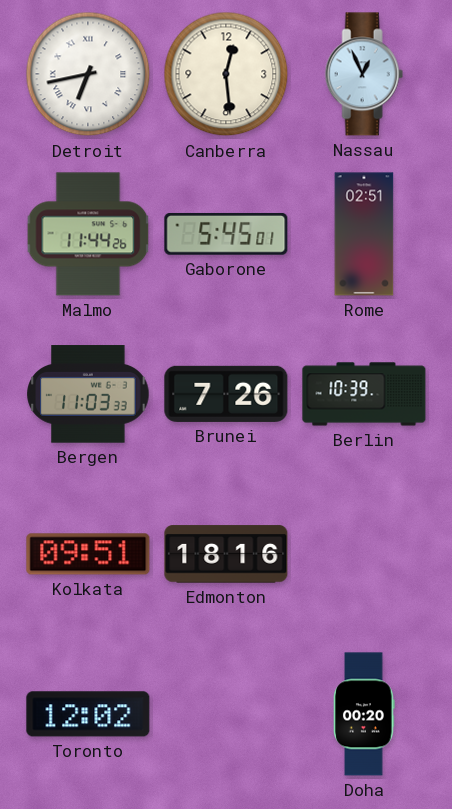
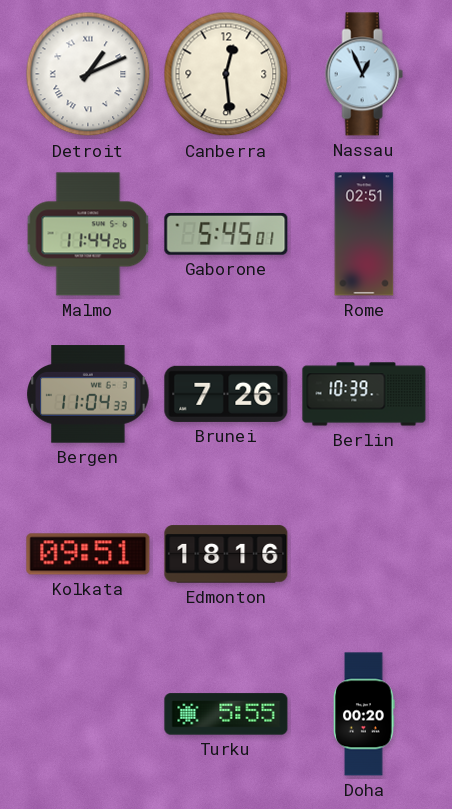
Detroit: 6:43 -> 1:11 (88, 74)
Bergen: 11:03 -> 11:04 (88, 394)
Toronto: 12:02 -> none (88, 714)
Turku: none -> 5:55 (226, 714)
